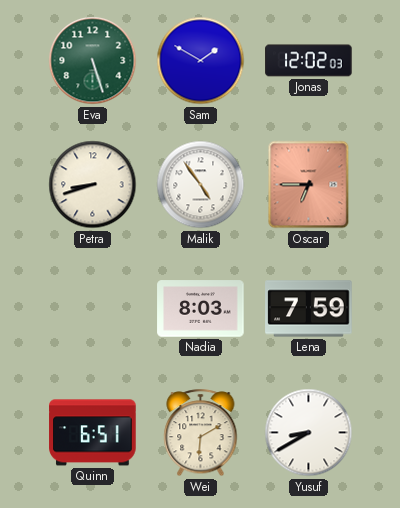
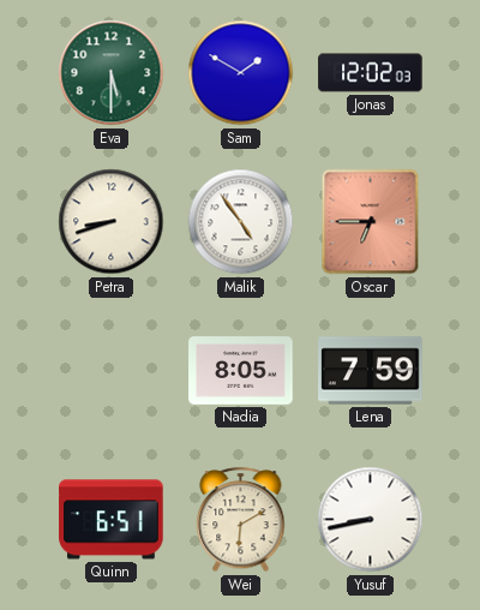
Eva: 5:27 -> 5:30 (112, 73)
Nadia: 8:03 -> 8:05 (241, 371)
Yusuf: 8:40 -> 8:43 (371, 520)
